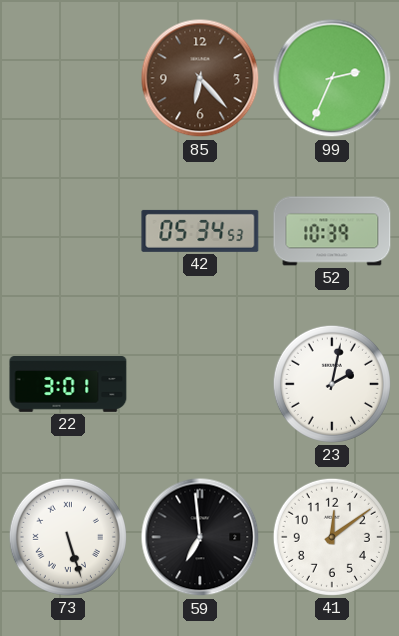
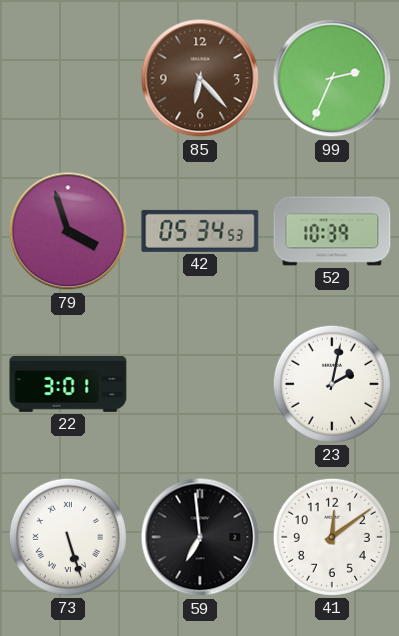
79: none -> 3:57 (68, 231)
